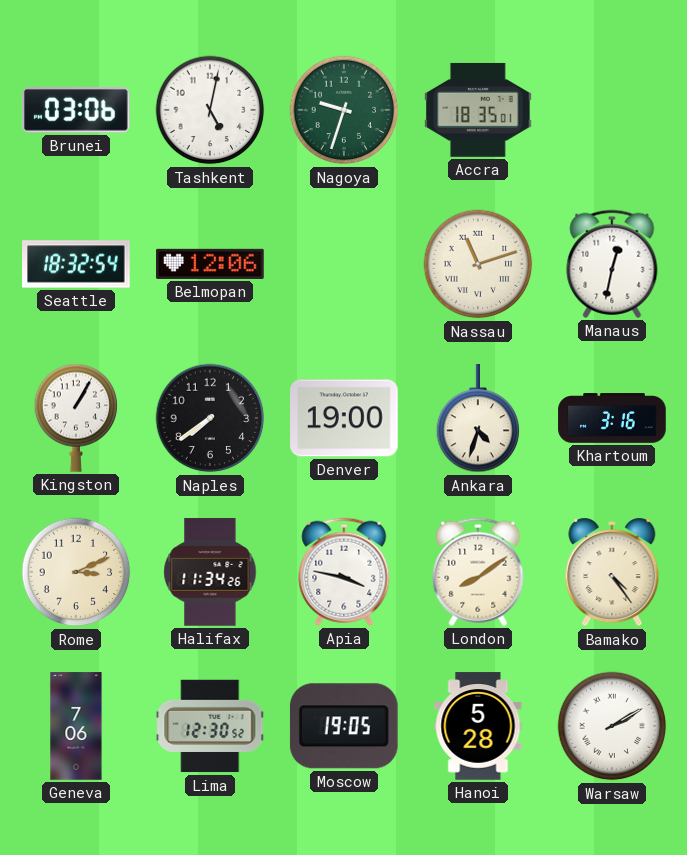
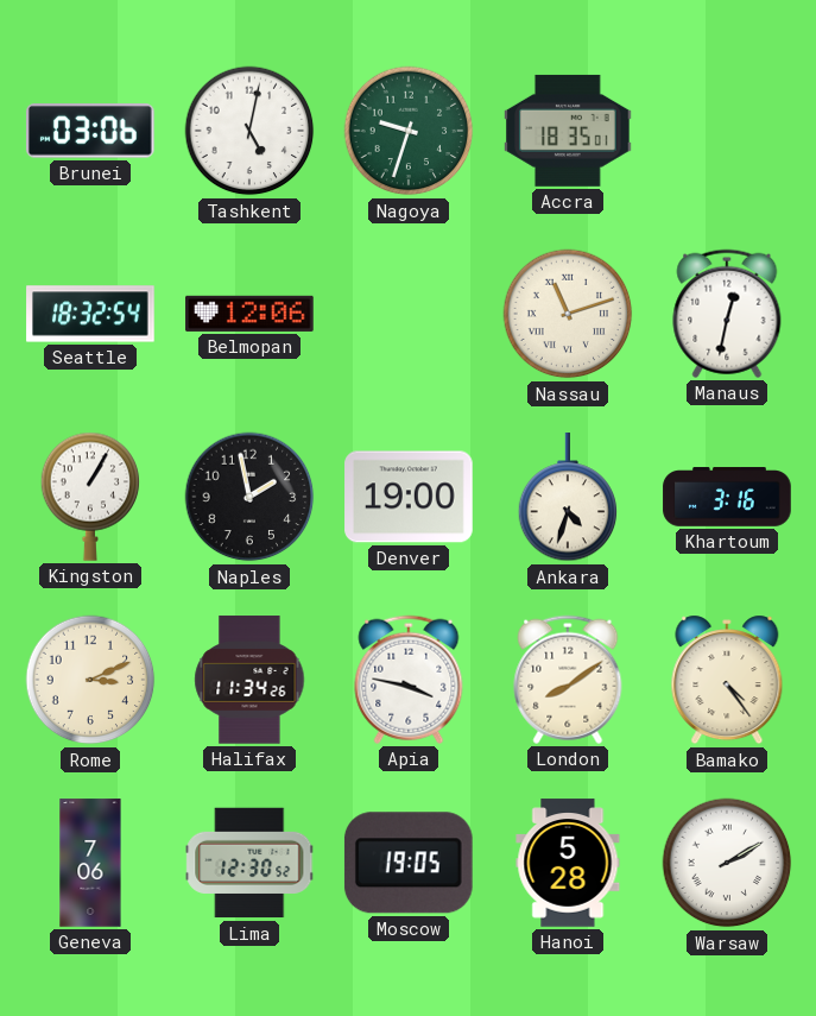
Naples: 7:39 -> 1:58 (249, 497)
